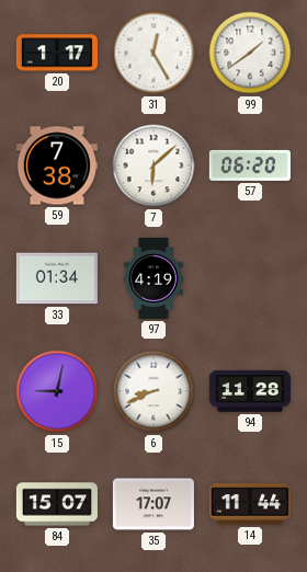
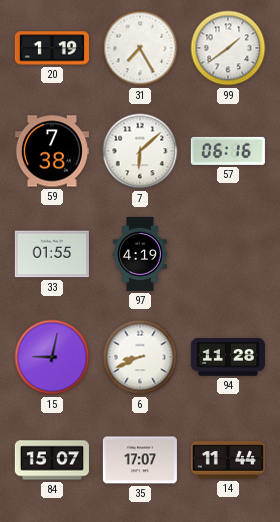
20: 1:17 -> 1:19 (52, 48)
31: 12:25 -> 7:25 (140, 48)
57: 06:20 -> 06:16 (228, 151)
33: 01:34 -> 01:55 (52, 254)
